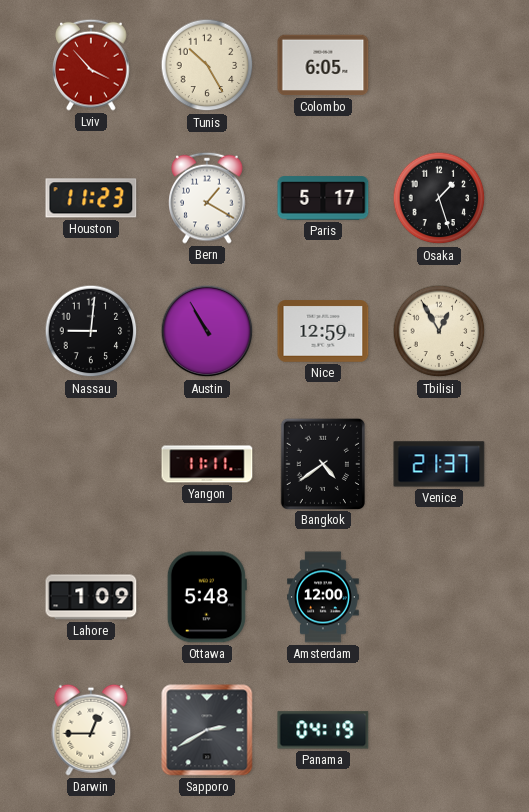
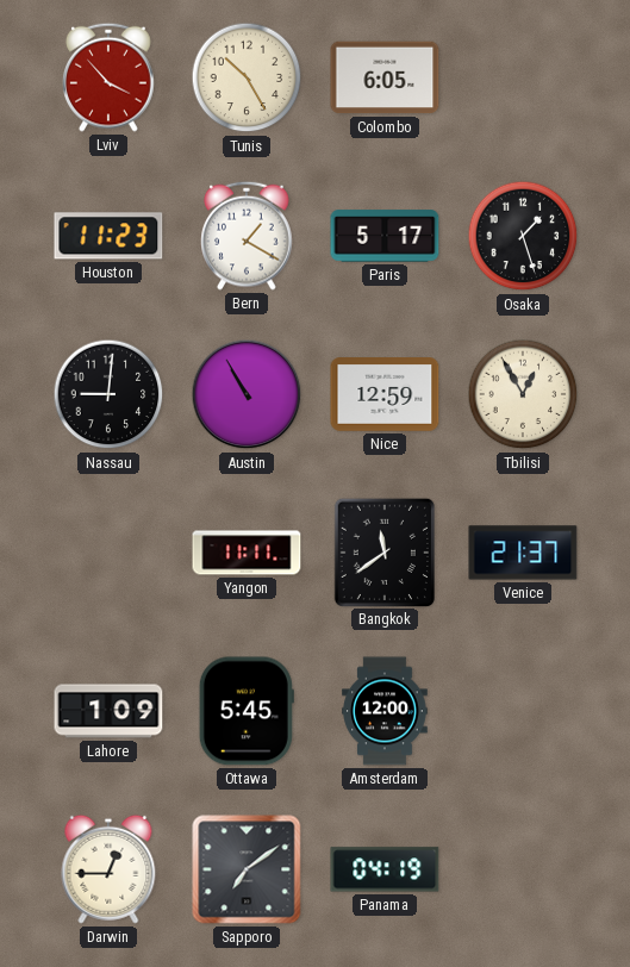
Bangkok: 4:39 -> 11:39 (383, 551)
Ottawa: 5:48 -> 5:45 (247, 711)
Sapporo: 2:40 -> 7:09 (247, 869)
